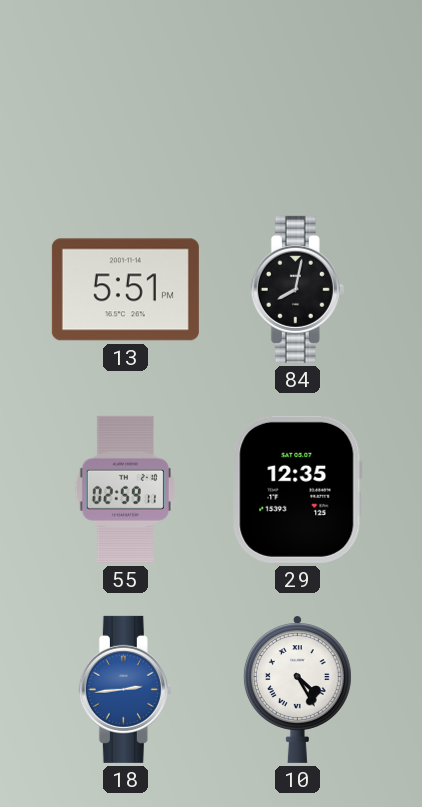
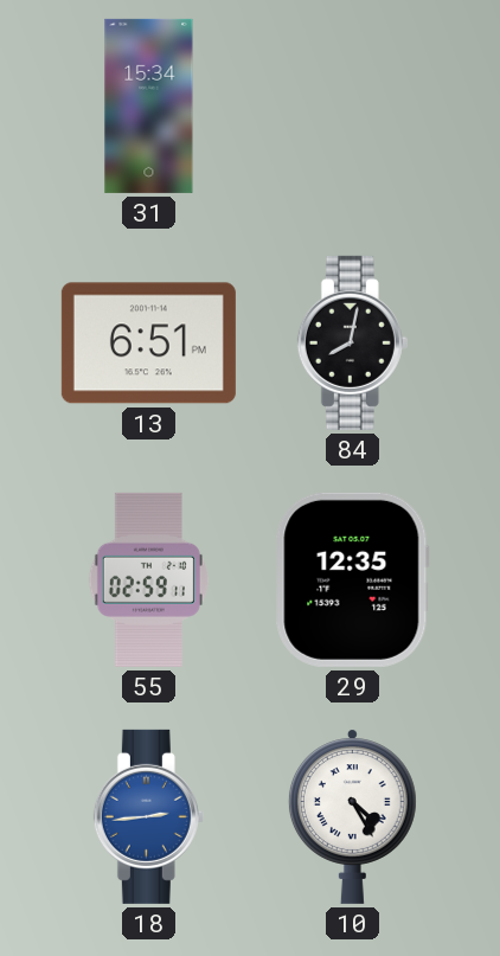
31: none -> 15:34 (149, 105)
13: 5:51 -> 6:51 (148, 344)
